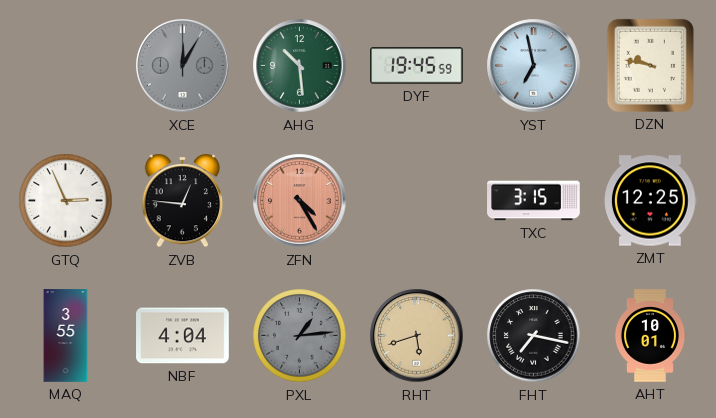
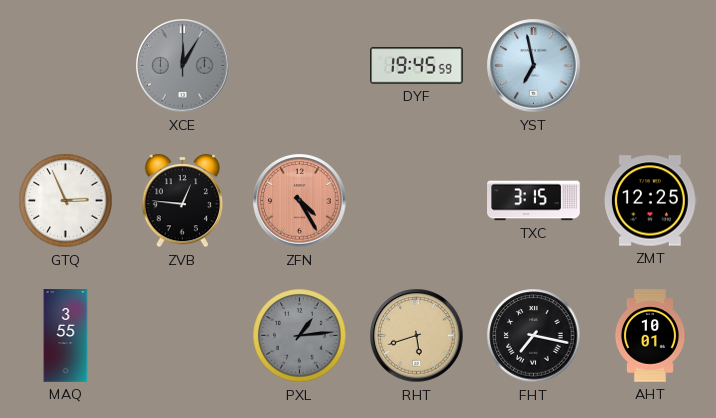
AHG: 10:29 -> none (300, 66)
DZN: 9:47 -> none (650, 65)
NBF: 4:04 -> none (183, 336)
